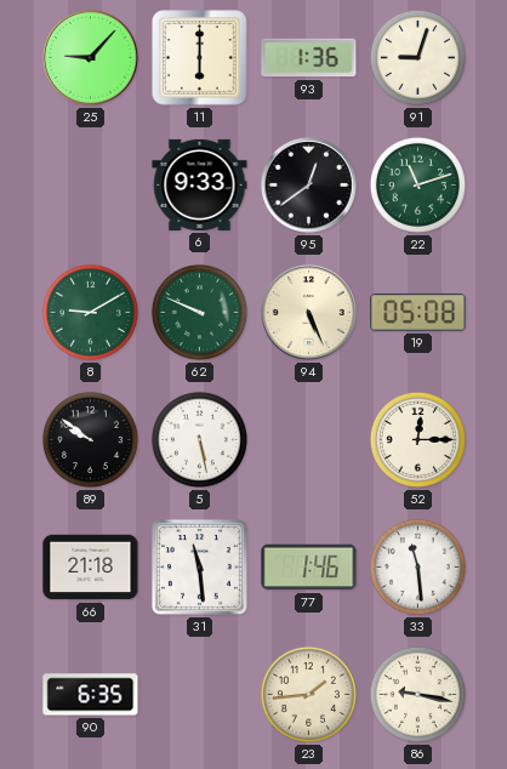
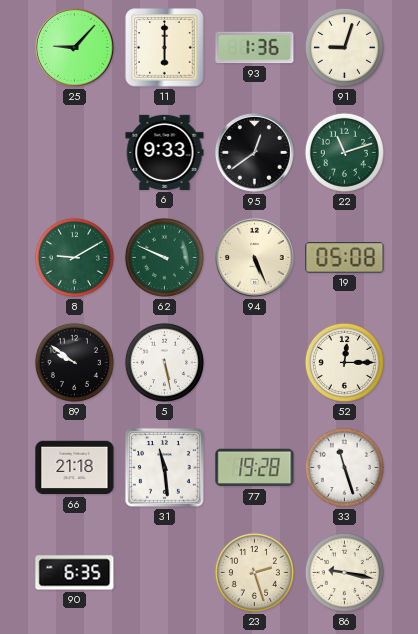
77: 1:46 -> 19:28 (255, 468)
33: 11:29 -> 11:27 (344, 467)
23: 1:44 -> 2:27 (254, 572)
